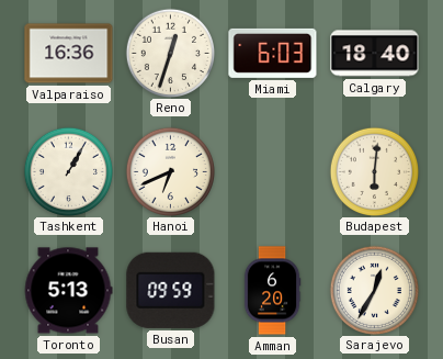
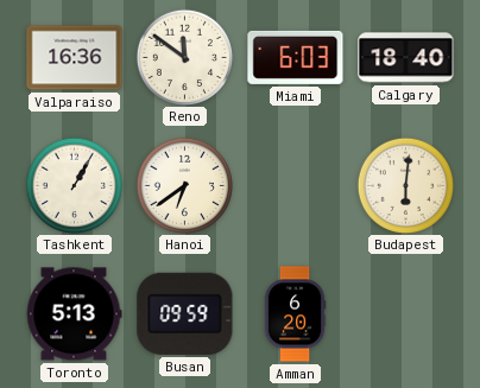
Reno: 12:33 -> 11:51 (184, 57)
Hanoi: 6:41 -> 6:39 (184, 185)
Sarajevo: 12:35 -> none (374, 290)
